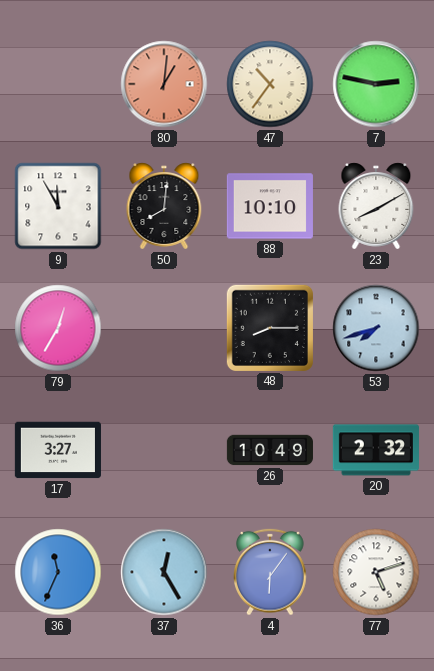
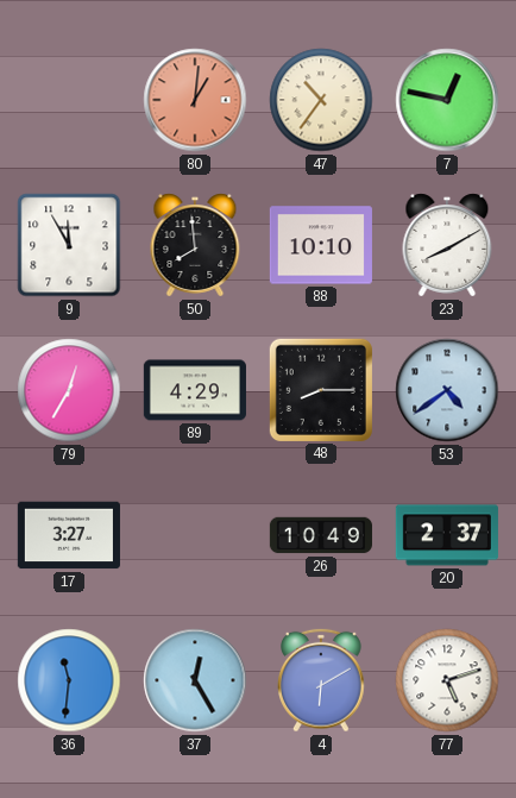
7: 2:47 -> 12:47 (447, 100)
50: 8:01 -> 7:59 (195, 245)
89: none -> 4:29 (195, 390)
53: 7:42 -> 4:39 (447, 390)
20: 2:32 -> 2:37 (447, 535)
36: 11:34 -> 11:31 (69, 680)
4: 6:06 -> 6:10 (322, 680)
